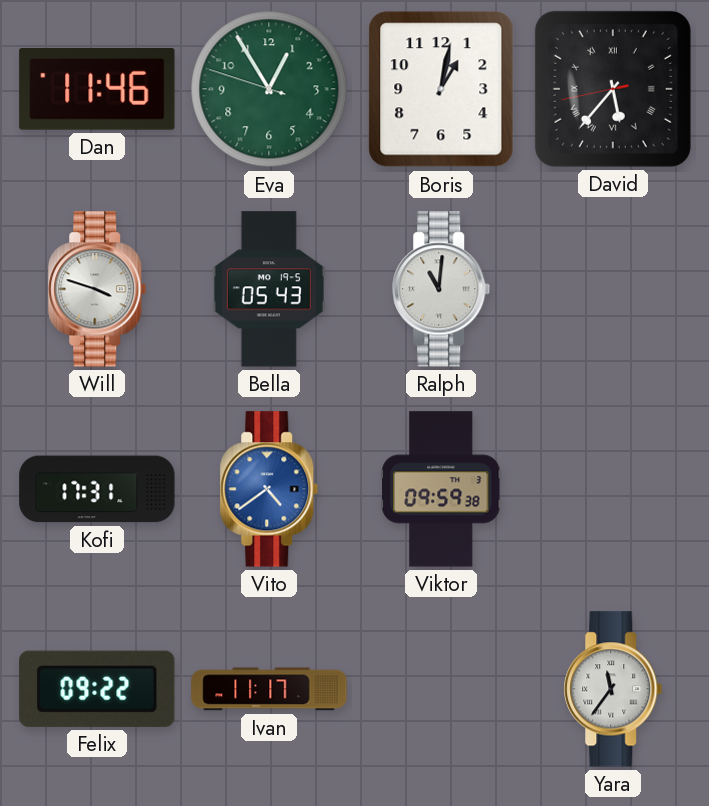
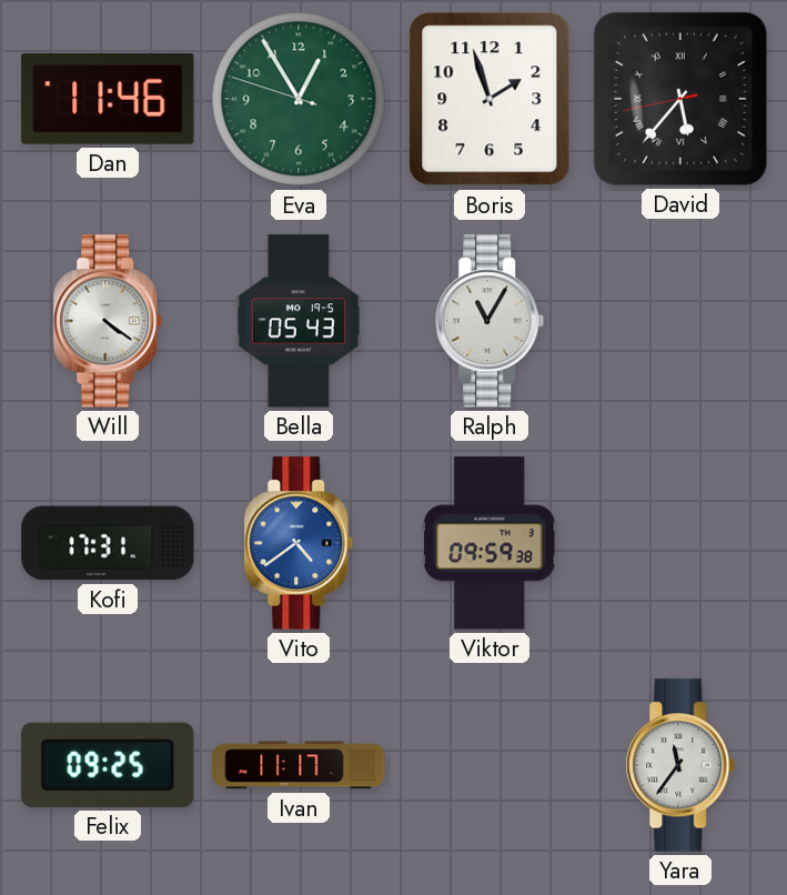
Boris: 1:02 -> 1:57 (490, 99)
Will: 3:48 -> 4:21 (108, 321)
Ralph: 11:01 -> 11:05 (490, 321)
Felix: 09:22 -> 09:25 (108, 765)
